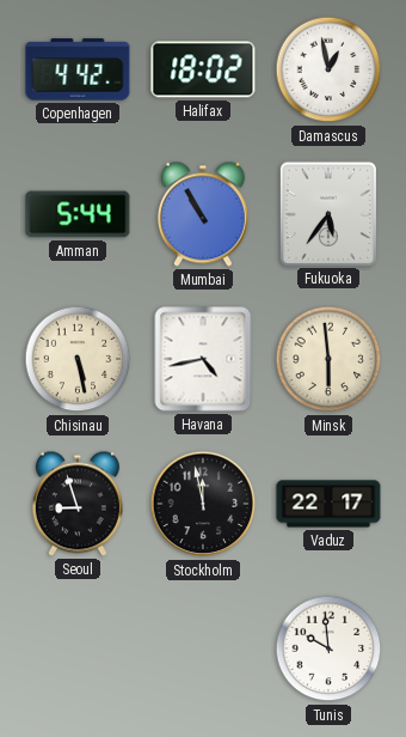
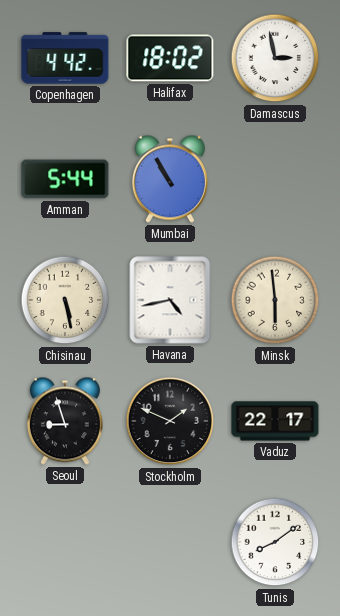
Damascus: 12:58 -> 2:58 (275, 58)
Fukuoka: 5:36 -> none (327, 213)
Stockholm: 11:58 -> 1:49 (170, 421)
Tunis: 9:59 -> 8:09 (275, 542)
